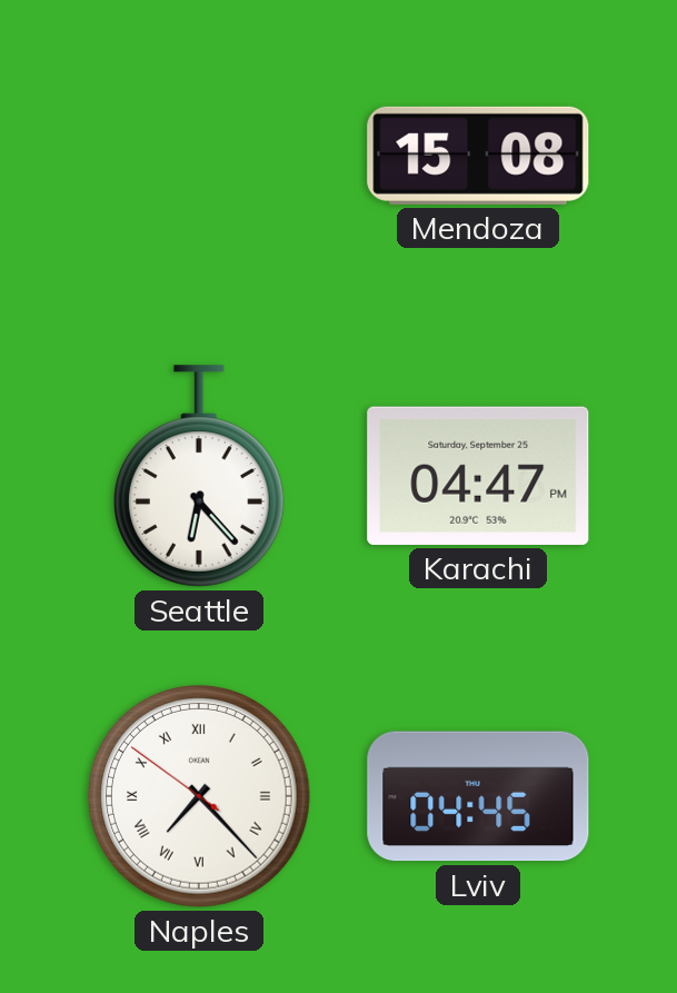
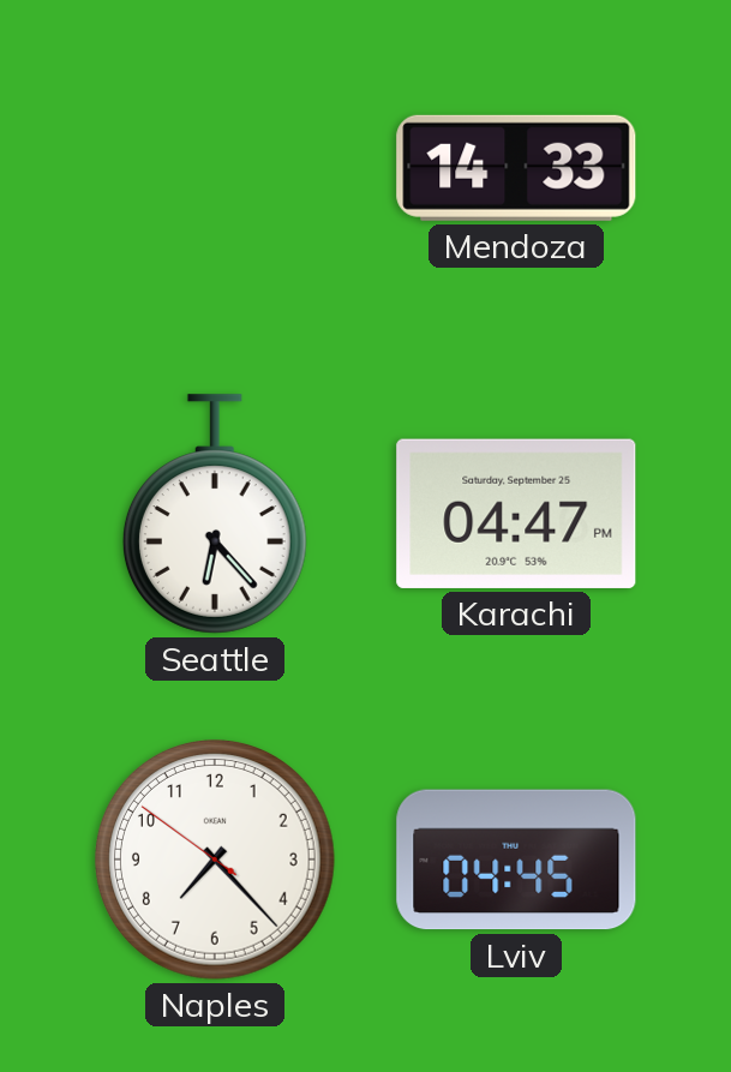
Mendoza: 15:08 -> 14:33 (516, 168)
Naples numerals: Roman -> Arabic (216, 861)
